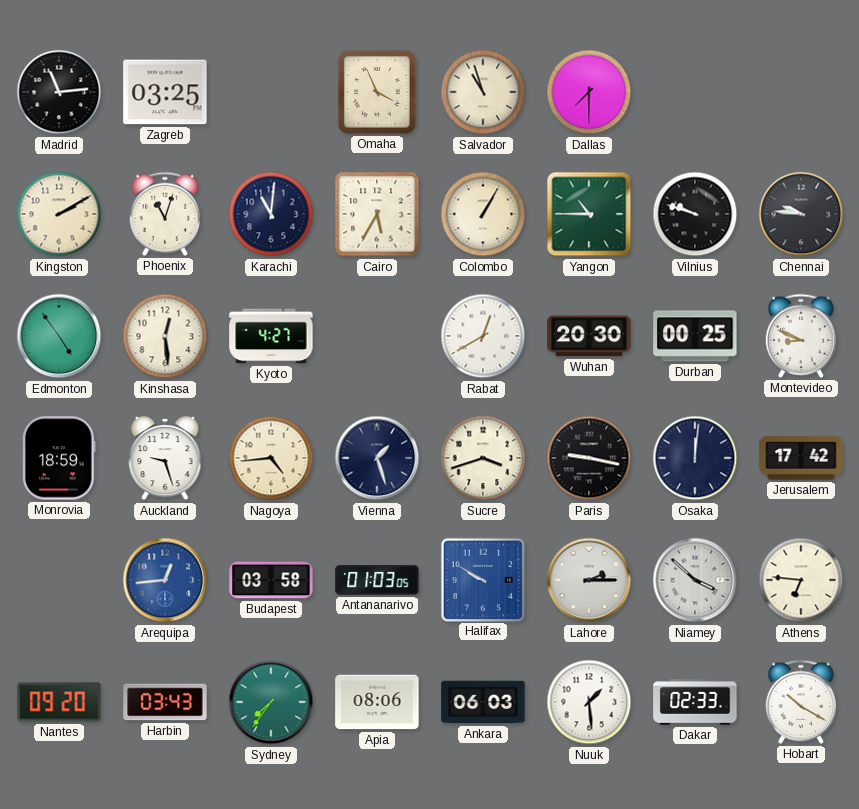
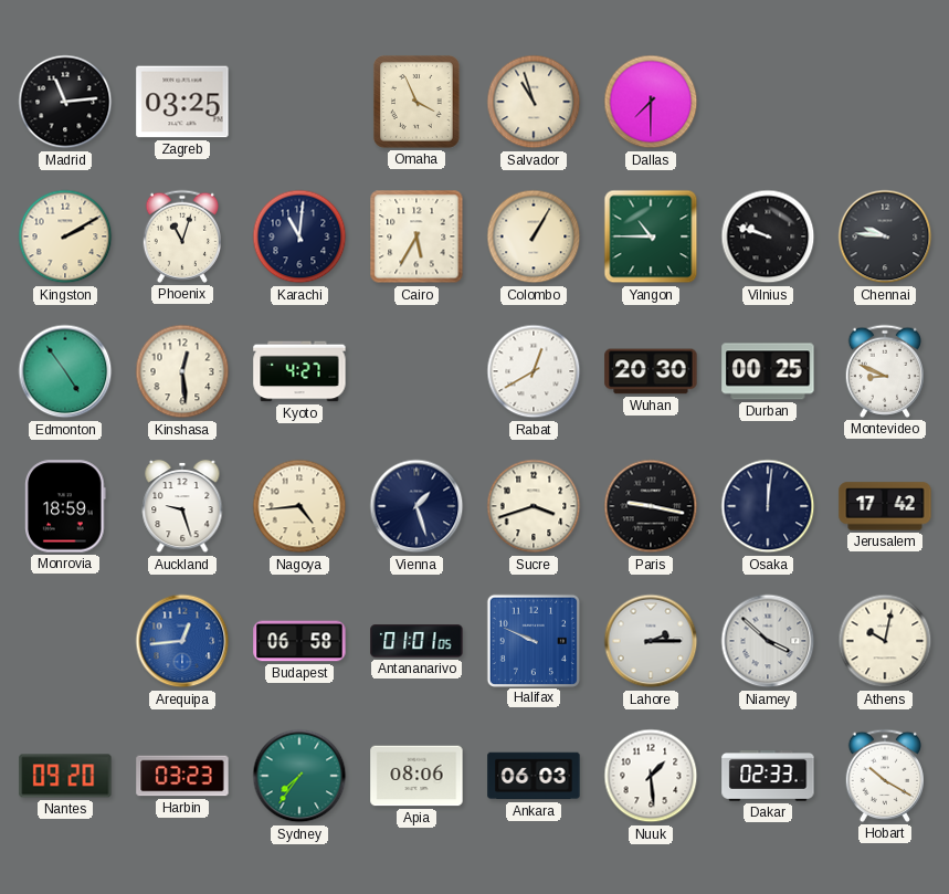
Budapest: 03:58 -> 06:58 (299, 641)
Antananarivo: 01:03 -> 01:01 (416, 641)
Halifax: 9:50 -> 9:49 (533, 640)
Athens: 6:46 -> 10:02 (885, 641)
Harbin: 03:43 -> 03:23 (182, 776)
